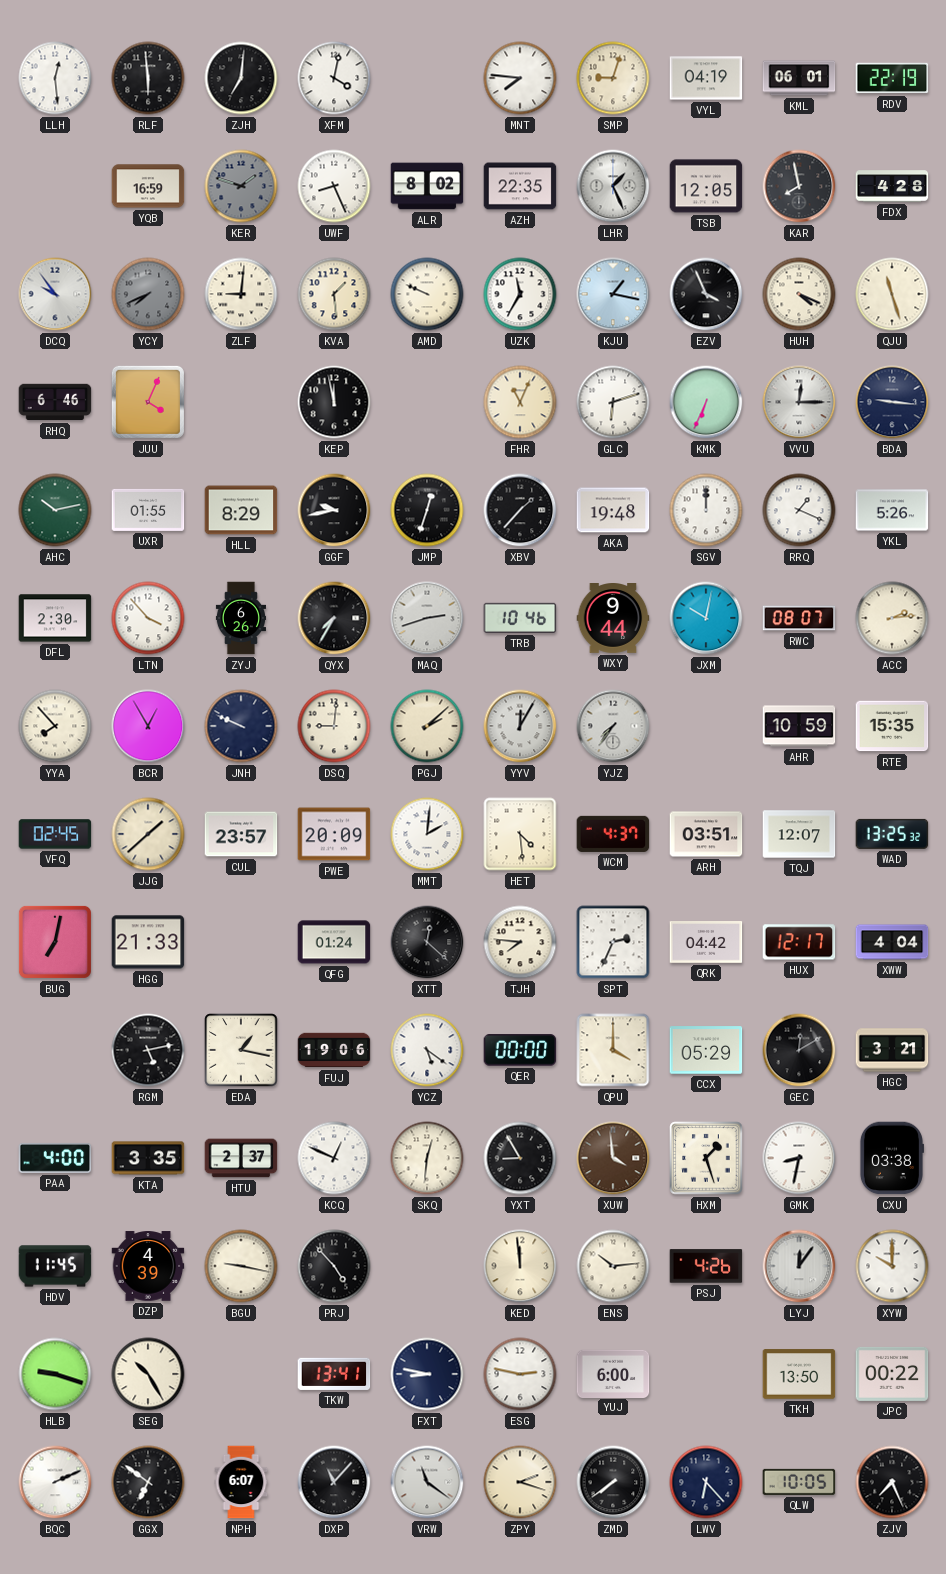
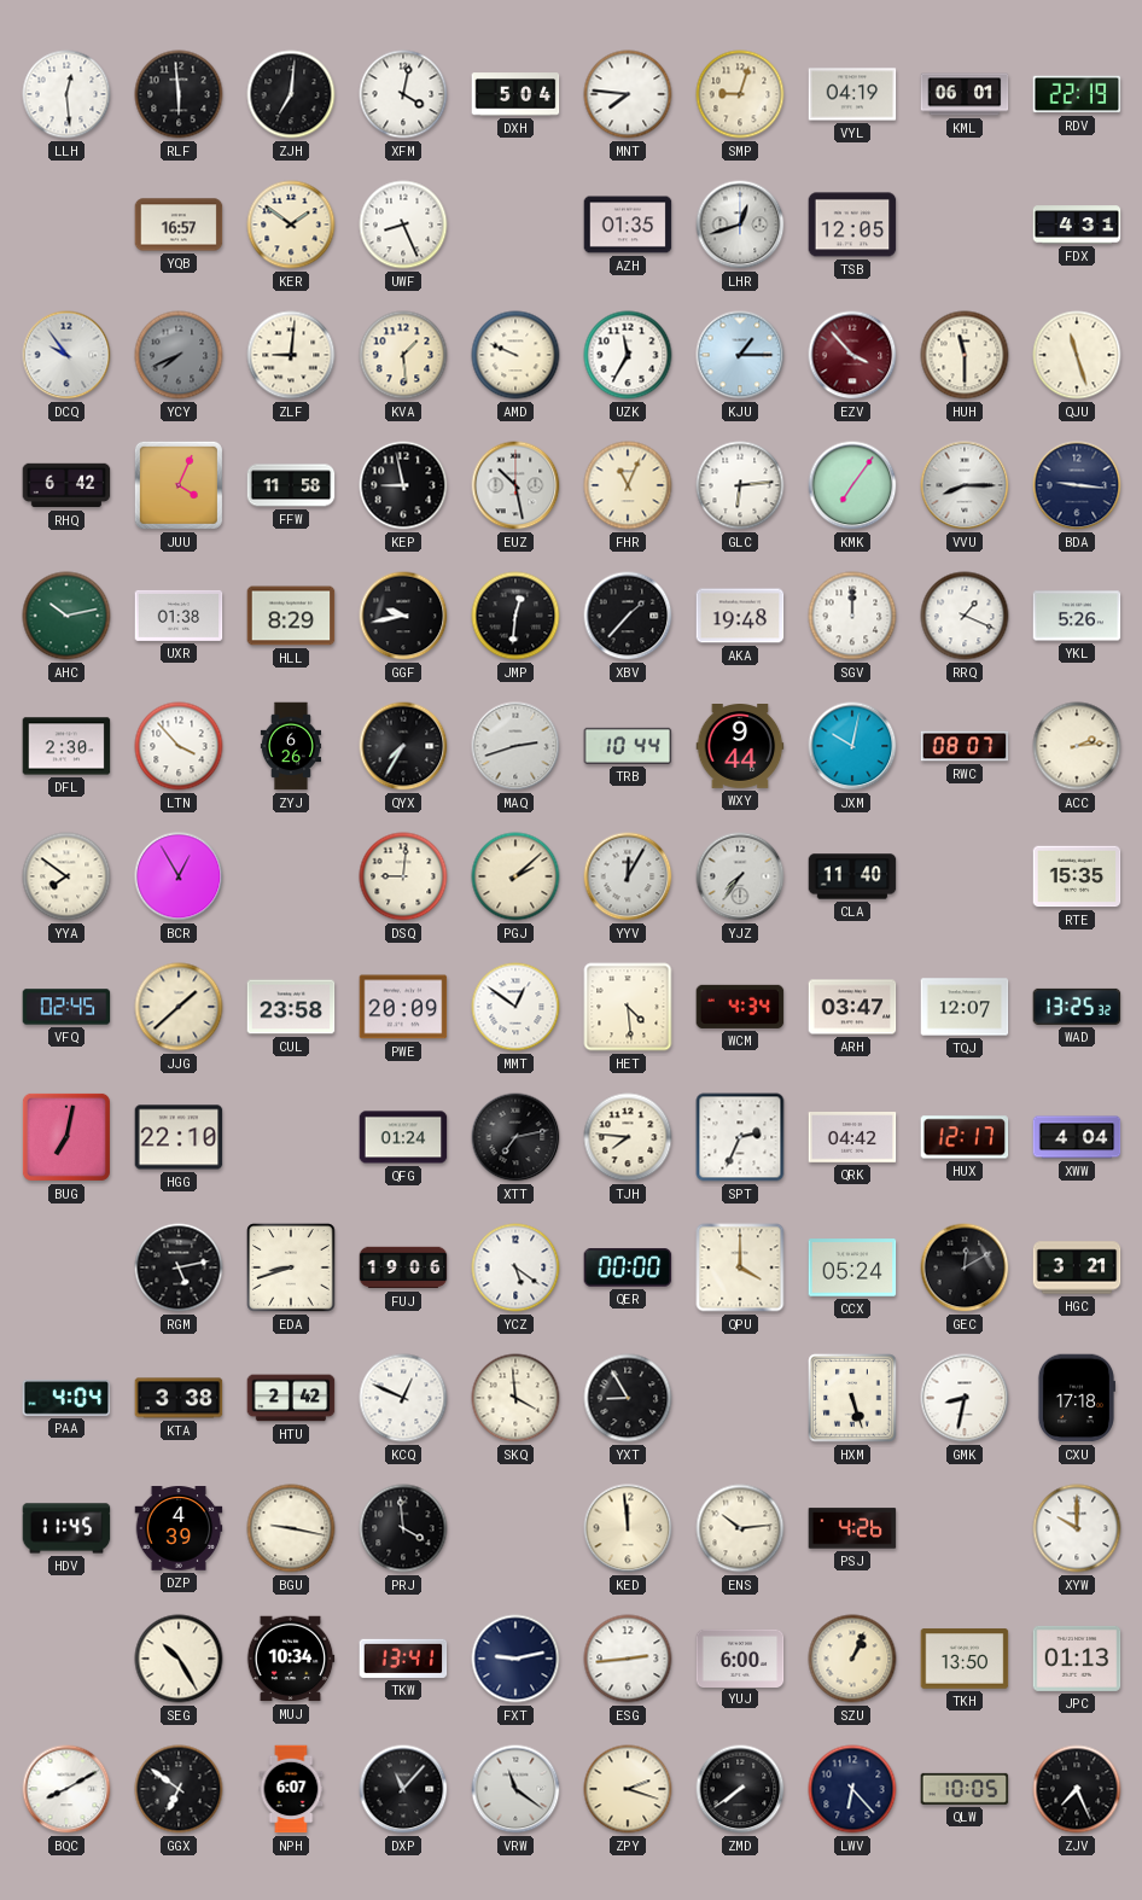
DXH: none -> 5:04 (515, 94)
YQB: 16:59 -> 16:57 (179, 225)
KER: 1:48 -> 1:51 (291, 225)
KER dial: grey -> cream (291, 225)
ALR: 8:02 -> none (427, 186)
AZH: 22:35 -> 01:35 (628, 225)
LHR: 1:26 -> 12:42 (740, 225)
KAR: 7:58 -> none (799, 186)
FDX: 4:28 -> 4:31 (1077, 225)
KJU: 1:17 -> 1:15 (740, 355)
EZV: 3:56 -> 3:53 (852, 355)
EZV dial: black -> burgundy (852, 355)
HUH: 4:19 -> 11:30 (965, 355)
RHQ: 6:46 -> 6:42 (66, 485)
FFW: none -> 11:58 (291, 485)
KEP: 11:58 -> 8:58 (403, 485)
EUZ: none -> 10:28 (515, 485)
GLC: 6:12 -> 6:14 (740, 485)
KMK: 6:34 -> 7:06 (852, 485)
VVU: 12:15 -> 8:15 (965, 485)
UXR: 01:55 -> 01:38 (179, 616)
JMP: 12:33 -> 12:31 (515, 616)
TRB: 10:46 -> 10:44 (628, 746)
YYA: 7:53 -> 7:51 (66, 876)
JNH: 9:49 -> none (241, 726)
CLA: none -> 11:40 (852, 876)
AHR: 10:59 -> none (799, 726)
CUL: 23:57 -> 23:58 (291, 1007)
MMT: 2:01 -> 12:51 (515, 1007)
WCM: 4:37 -> 4:34 (740, 1007)
ARH: 03:51 -> 03:47 (852, 1007)
HGG: 21:33 -> 22:10 (179, 1137)
XTT: 12:22 -> 7:13 (515, 1137)
EDA: 1:17 -> 8:42 (291, 1267)
CCX: 05:29 -> 05:24 (852, 1267)
PAA: 4:00 -> 4:04 (66, 1398)
KTA: 3:35 -> 3:38 (179, 1398)
HTU: 2:37 -> 2:42 (291, 1398)
SKQ: 12:31 -> 3:59 (515, 1398)
XUW: 3:59 -> none (613, 1158)
HXM: 1:27 -> 5:27 (852, 1398)
CXU: 03:38 -> 17:18 (1076, 1398)
PRJ: 4:53 -> 3:59 (403, 1528)
LYJ: 12:06 -> none (799, 1266)
HLB: 9:18 -> none (55, 1374)
MUJ: none -> 10:34 (291, 1659)
FXT: 8:47 -> 9:13 (515, 1659)
ESG: 2:47 -> 2:44 (628, 1659)
SZU: none -> 1:04 (852, 1659)
JPC: 00:22 -> 01:13 (1077, 1659)
BQC: 2:11 -> 8:10 (66, 1789)
